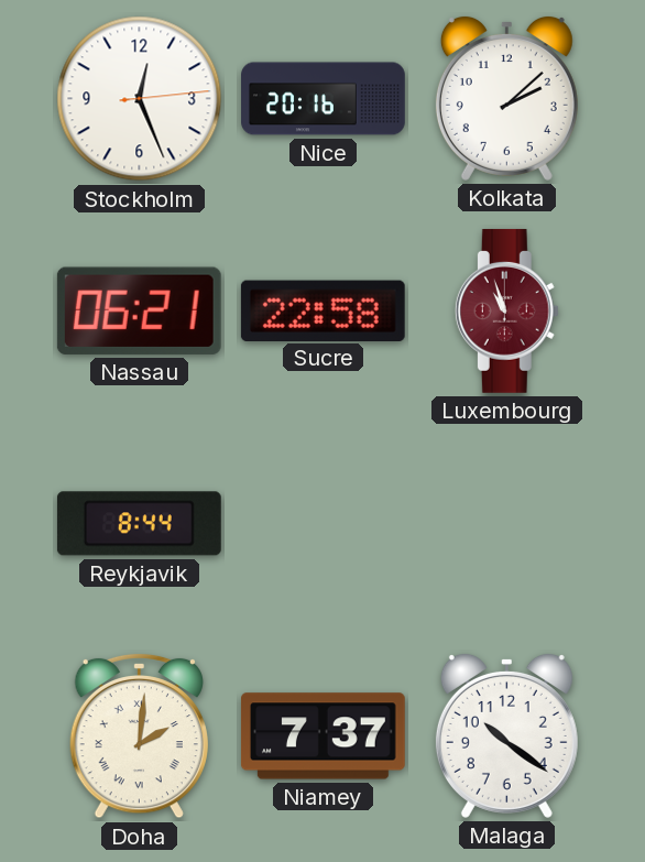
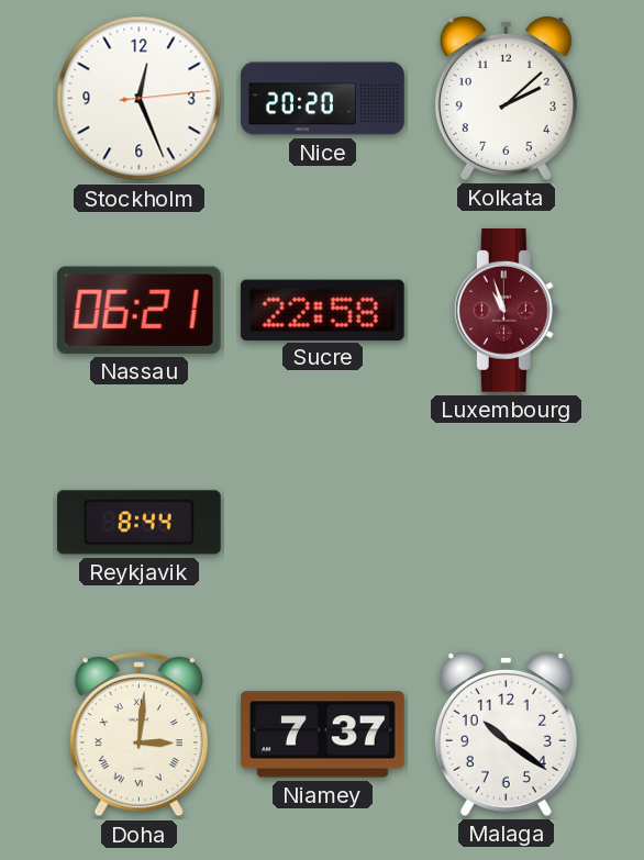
Nice: 20:16 -> 20:20 (323, 99)
Doha: 2:01 -> 3:01 (138, 734)
